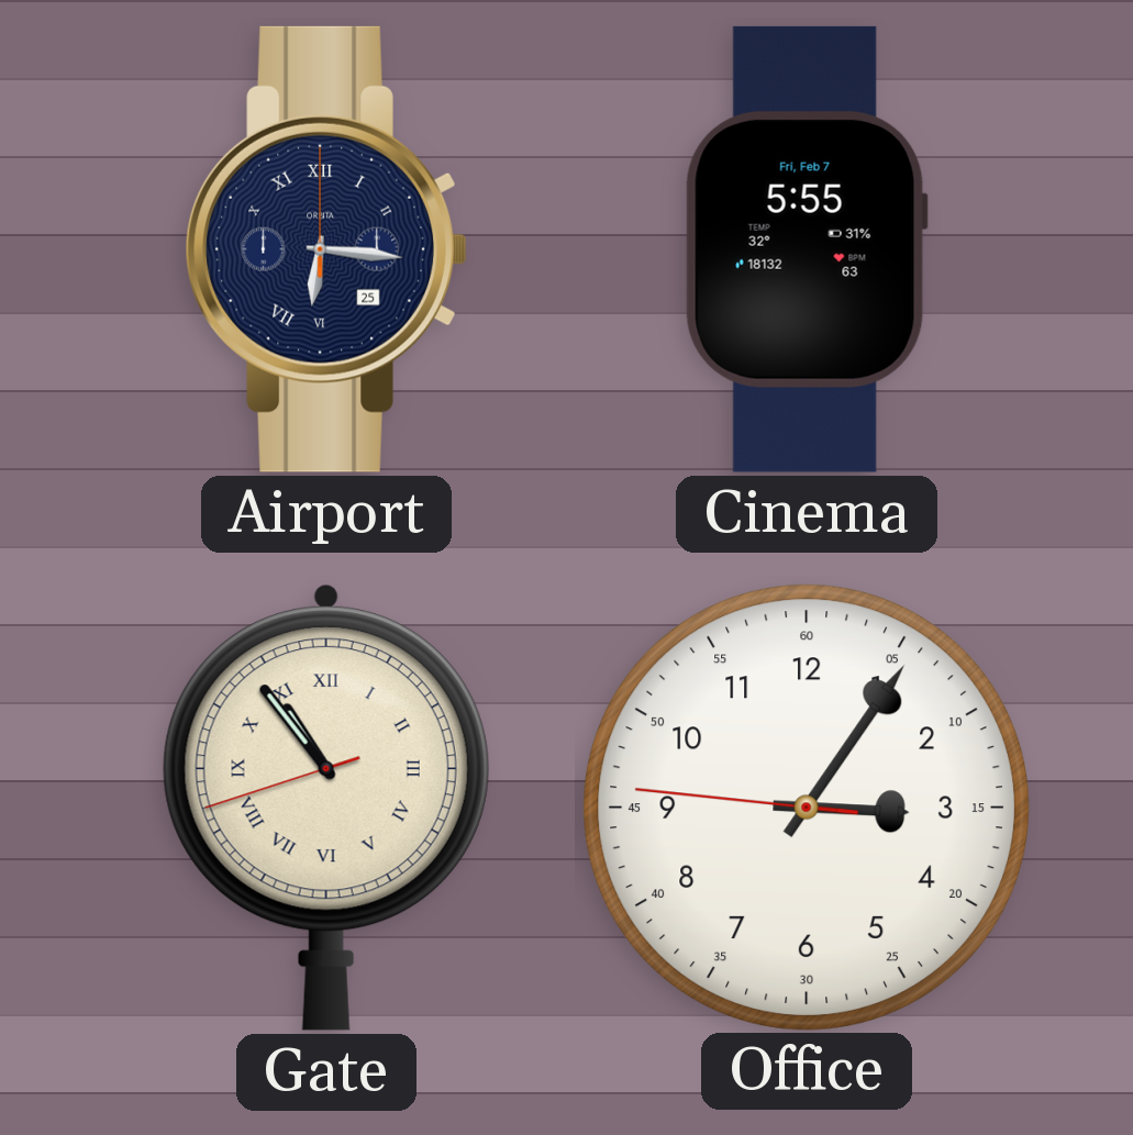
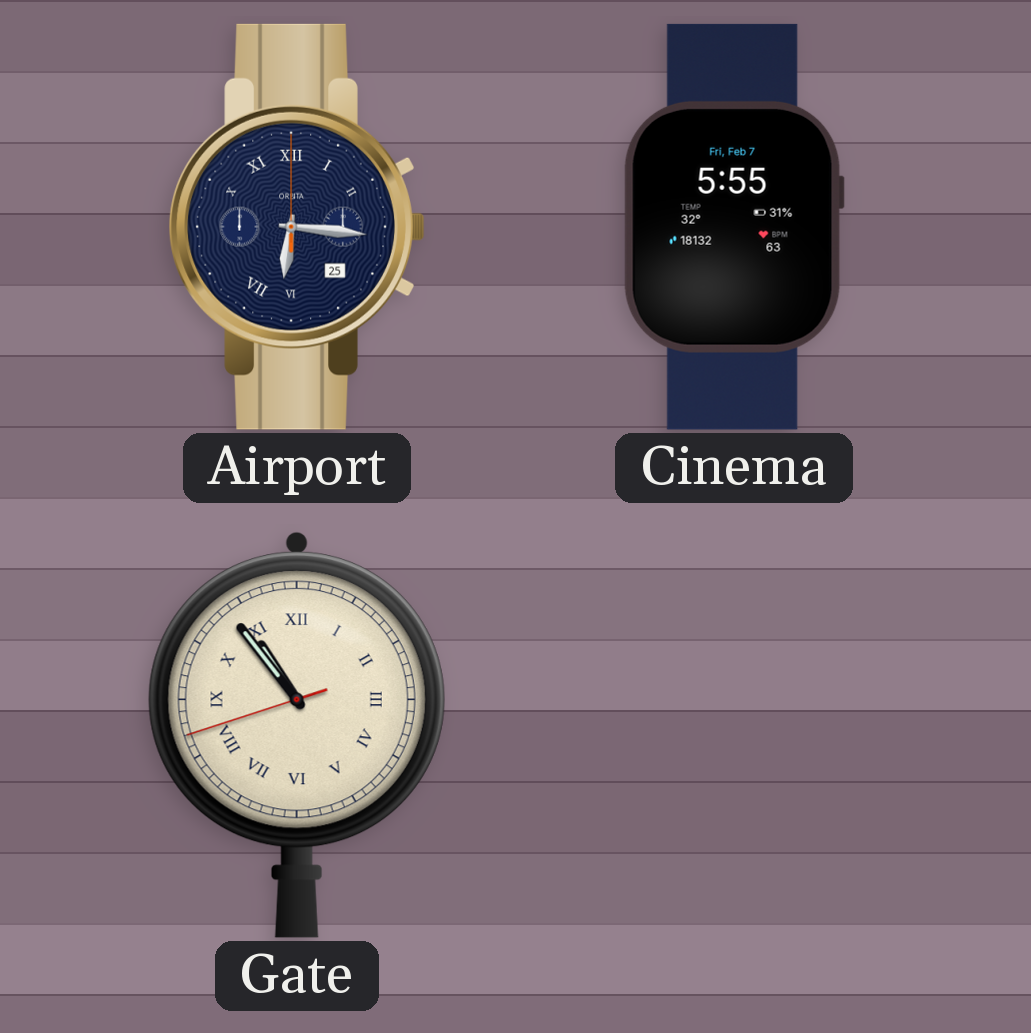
Office: 3:05 -> none (806, 806)
